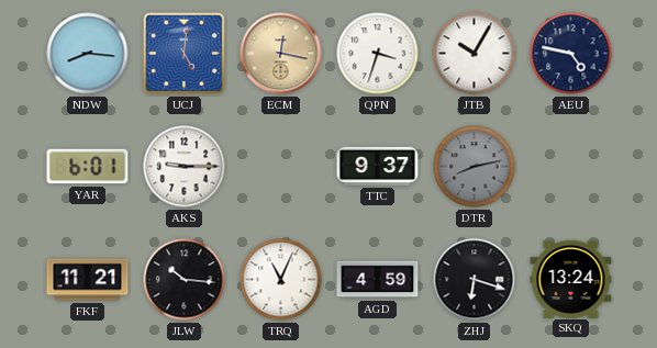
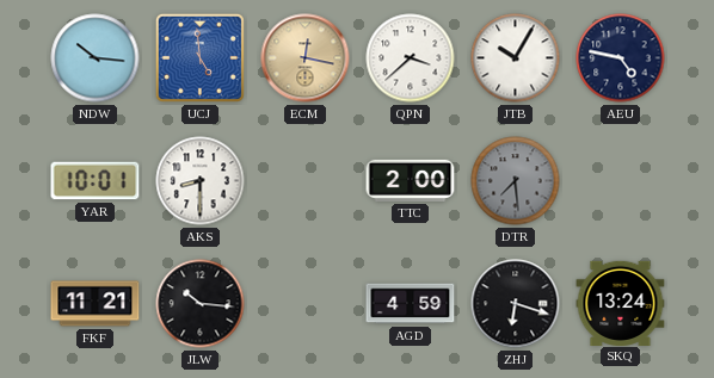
NDW: 8:16 -> 10:16 (96, 58)
UCJ: 5:01 -> 4:59 (199, 57)
QPN: 3:33 -> 3:38 (411, 58)
YAR: 6:01 -> 10:01 (96, 181)
AKS: 9:15 -> 8:30 (201, 181)
TTC: 9:37 -> 2:00 (411, 180)
DTR: 8:13 -> 7:29 (516, 181)
TRQ: 11:04 -> none (281, 280)
